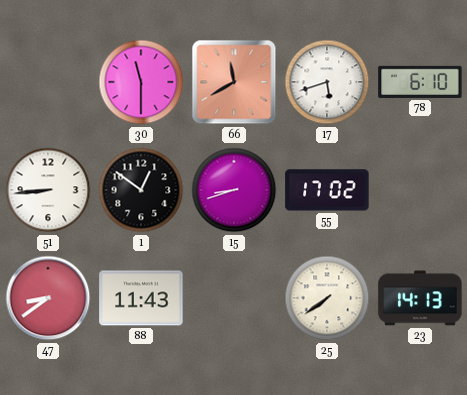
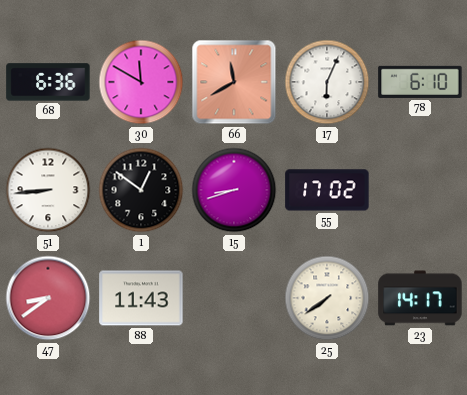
68: none -> 6:36 (48, 82)
30: 11:30 -> 11:50 (141, 82)
17: 5:42 -> 6:04 (327, 82)
23: 14:13 -> 14:17 (420, 298)
